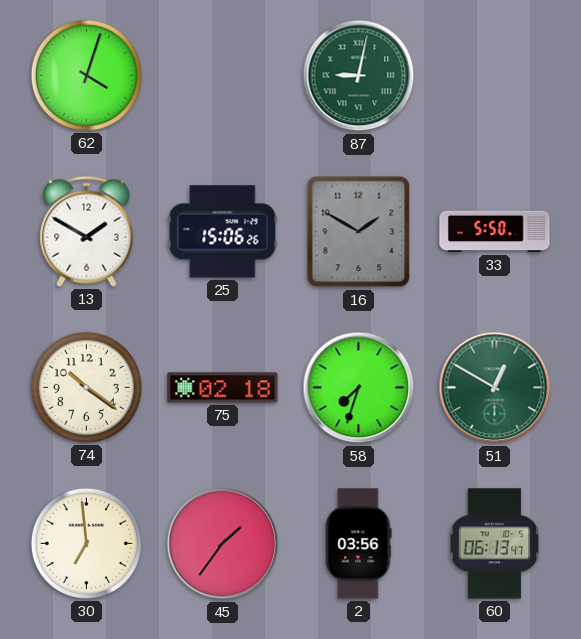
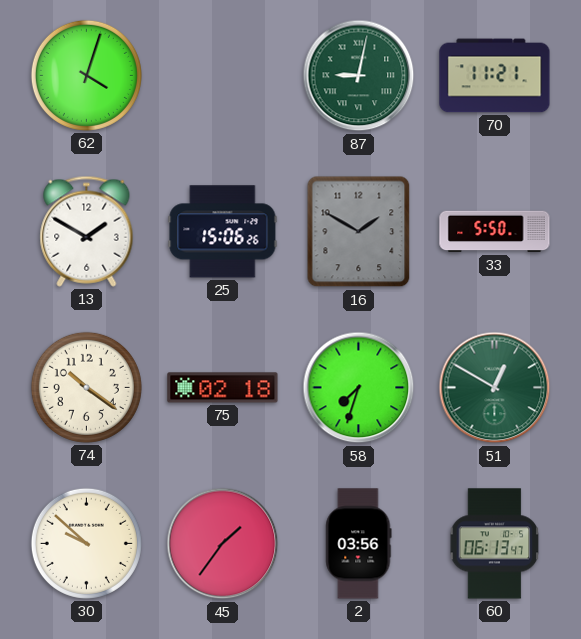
70: none -> 11:21 (495, 76)
30: 6:59 -> 9:52 (86, 543)
